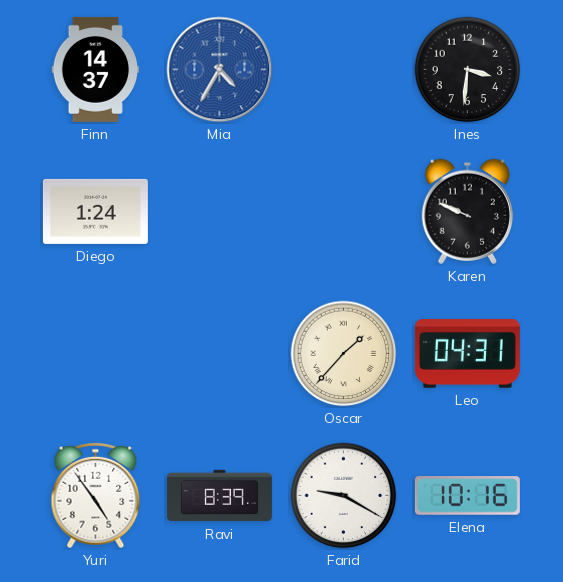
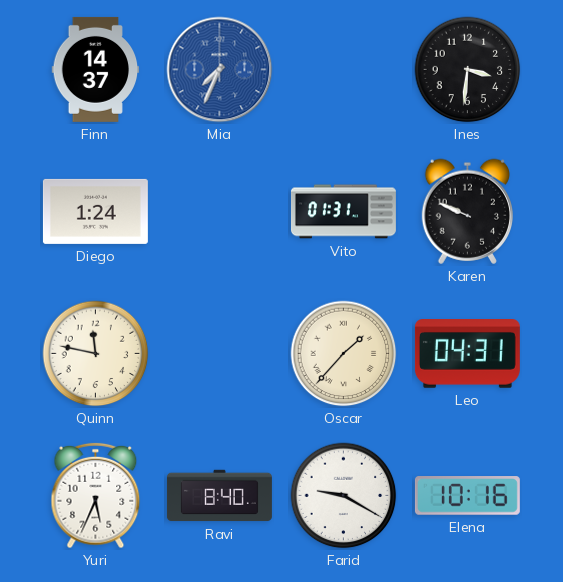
Mia: 4:35 -> 7:34 (220, 70)
Vito: none -> 01:31 (343, 212)
Quinn: none -> 11:47 (96, 354)
Yuri: 4:54 -> 5:34 (96, 496)
Ravi: 8:39 -> 8:40 (219, 496)
